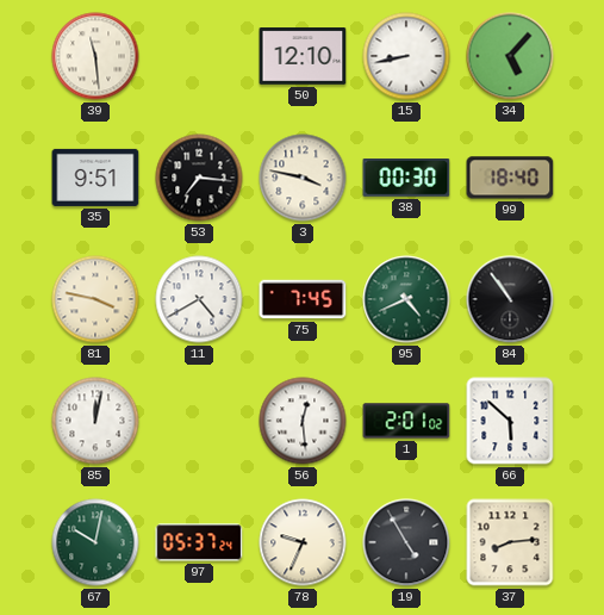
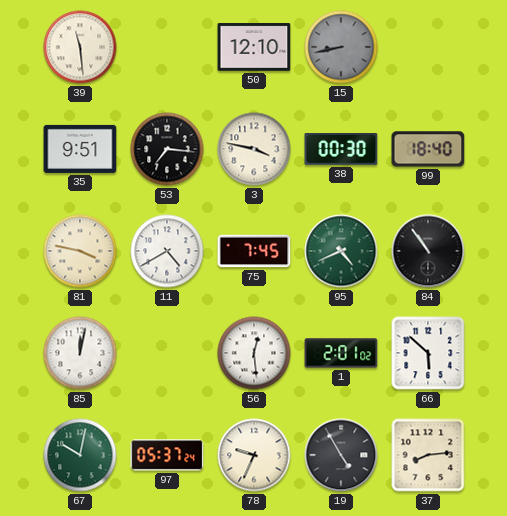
15 dial: white -> grey (341, 47)
34: 5:07 -> none (510, 56)
